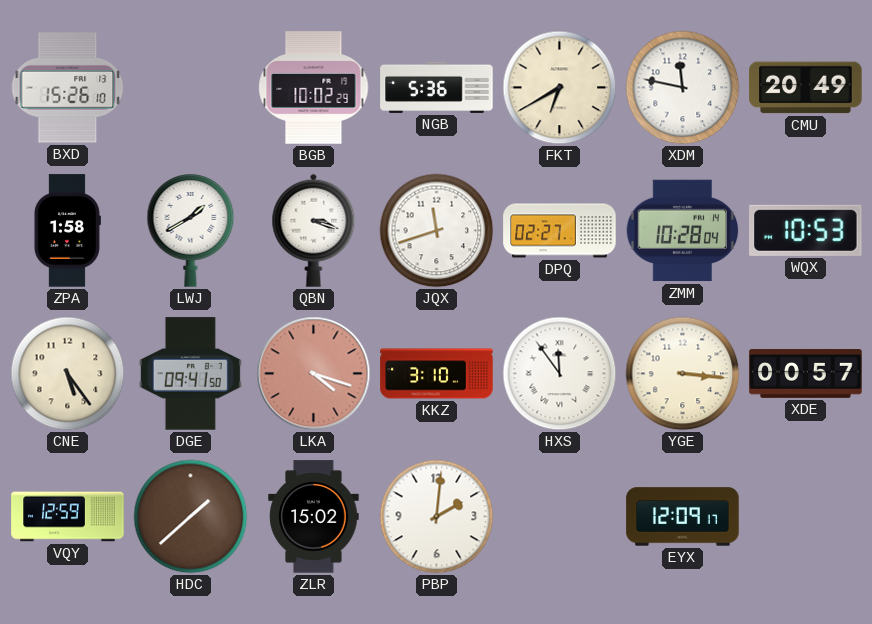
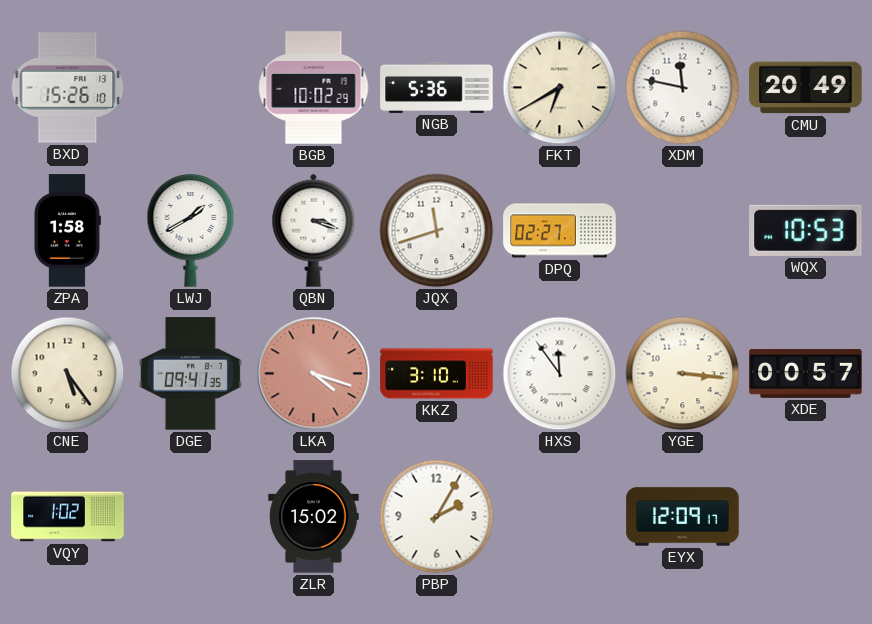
ZMM: 10:28 -> none (683, 231)
DGE: 09:41:50 -> 09:41:35 (190, 374)
VQY: 12:59 -> 1:02 (68, 517)
HDC: 1:38 -> none (191, 517)
PBP: 2:01 -> 2:05 (437, 517)
